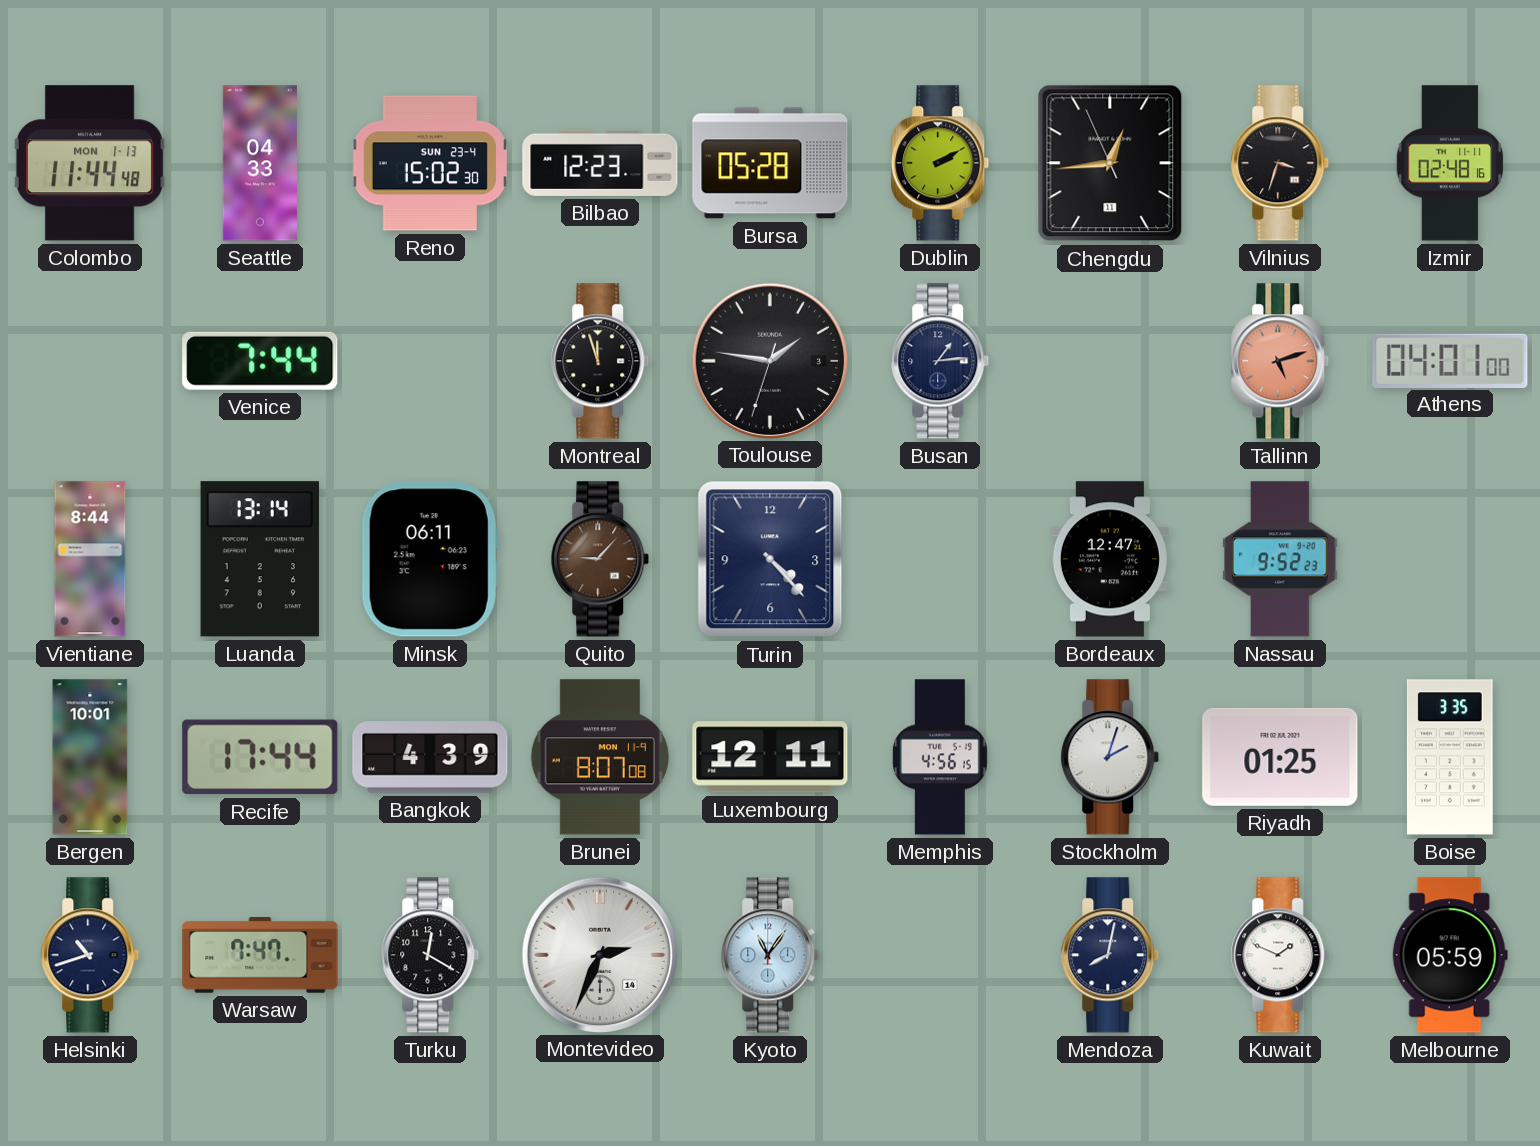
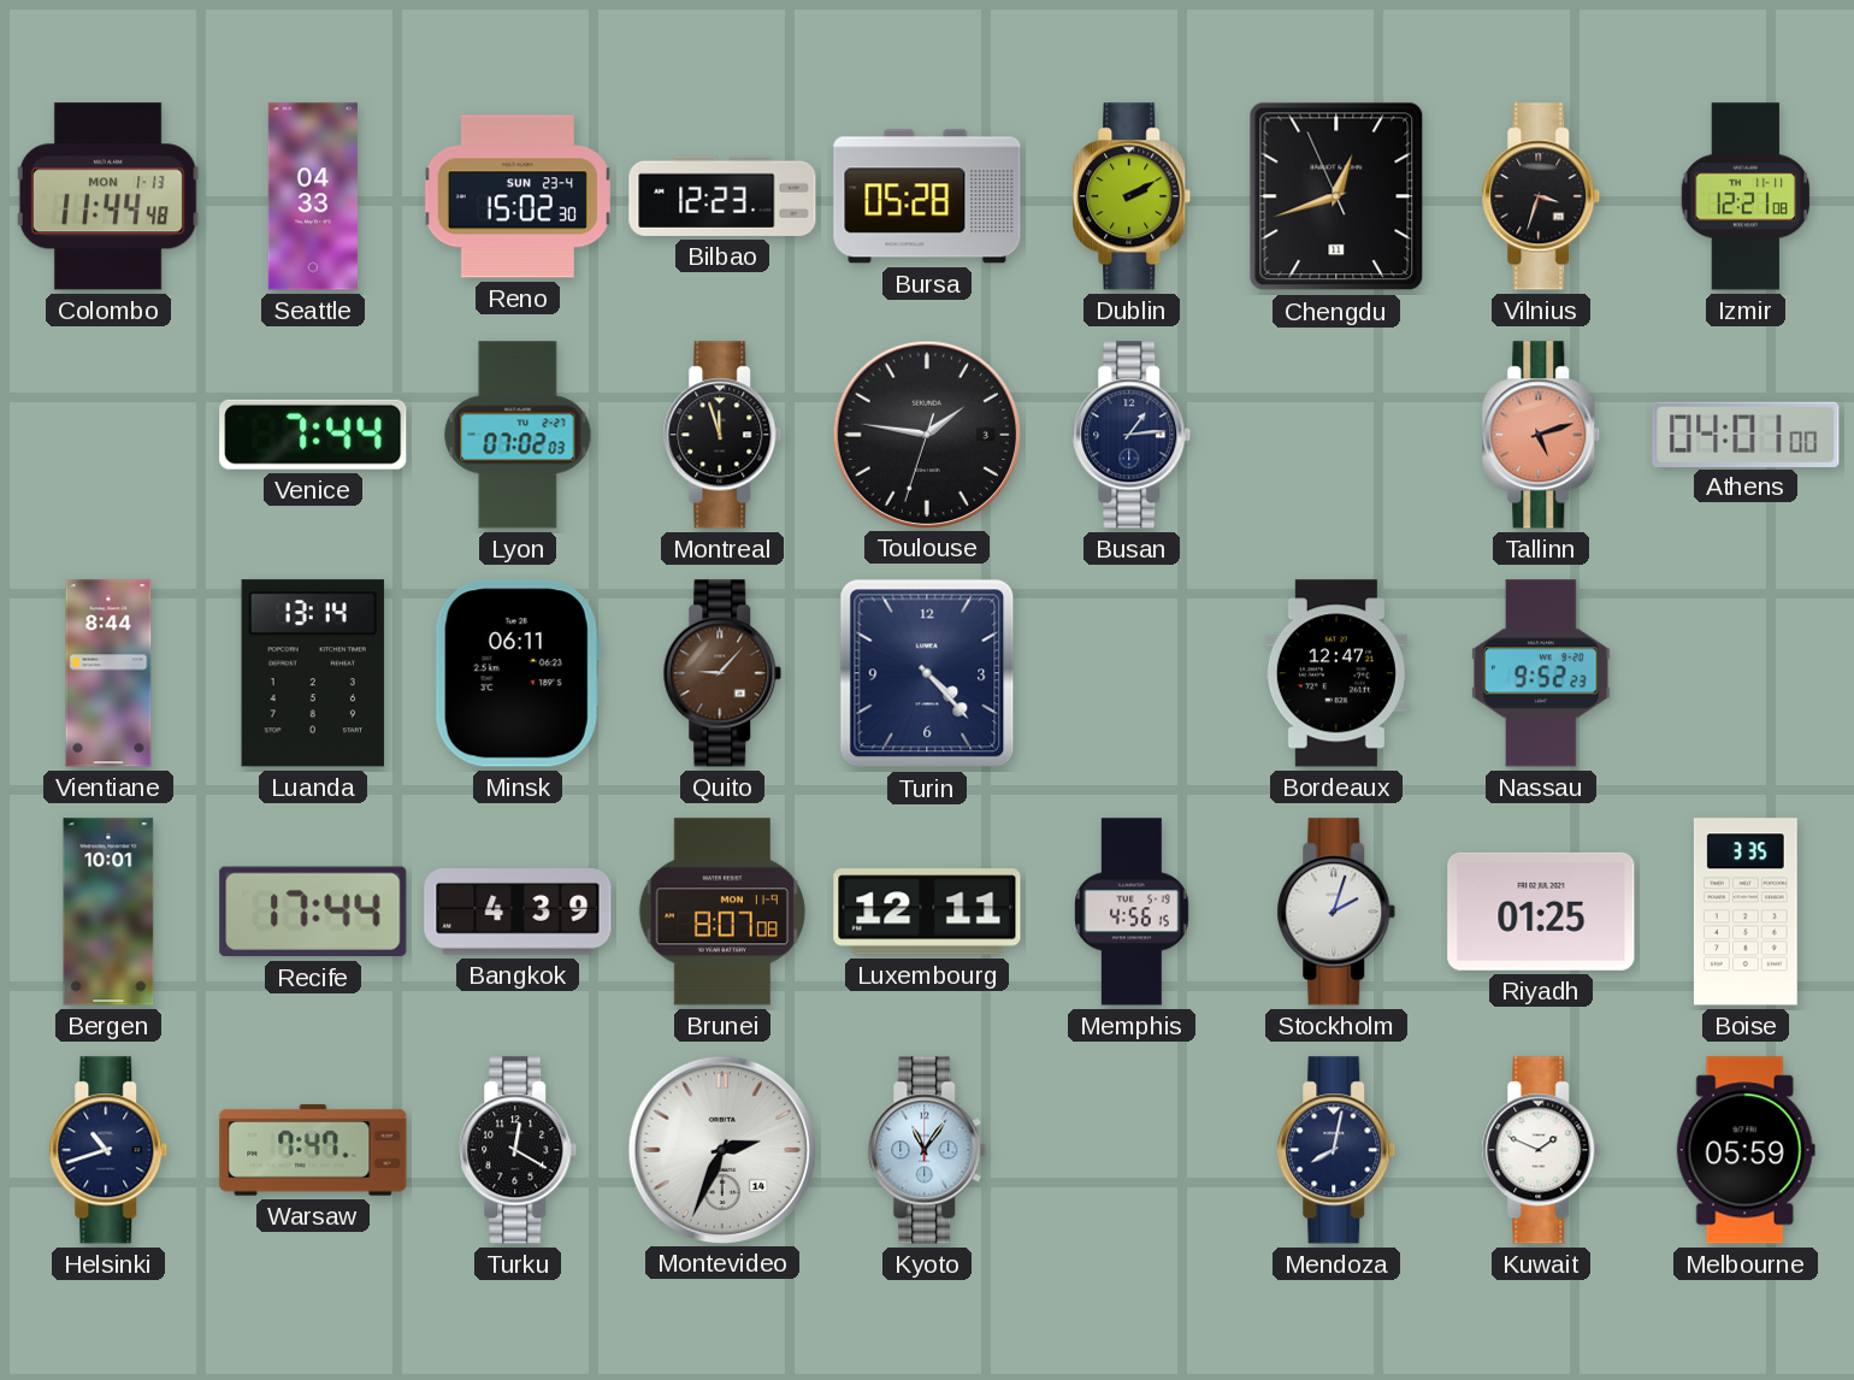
Chengdu: 12:43 -> 12:41 (1336, 196)
Izmir: 02:48 -> 12:21 (1746, 196)
Lyon: none -> 07:02 (518, 435)
